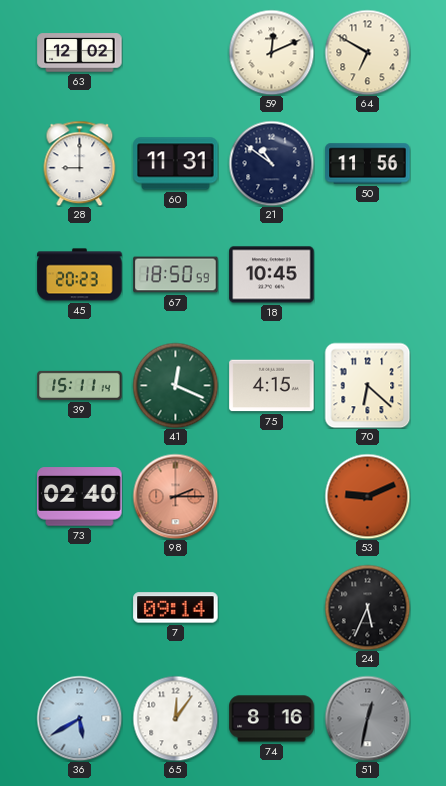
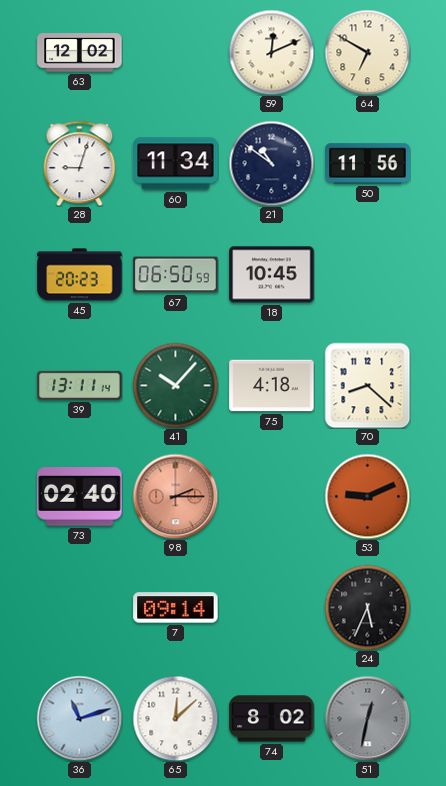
28: 9:00 -> 9:03 (80, 163)
60: 11:31 -> 11:34 (176, 164)
67: 18:50 -> 06:50 (176, 275)
39: 15:11 -> 13:11 (80, 385)
41: 12:19 -> 10:07 (175, 385)
75: 4:15 -> 4:18 (272, 386)
70: 6:22 -> 8:22 (367, 385)
36: 5:40 -> 11:12 (79, 718)
65: 12:06 -> 12:08 (175, 718)
74: 8:16 -> 8:02 (272, 719)
